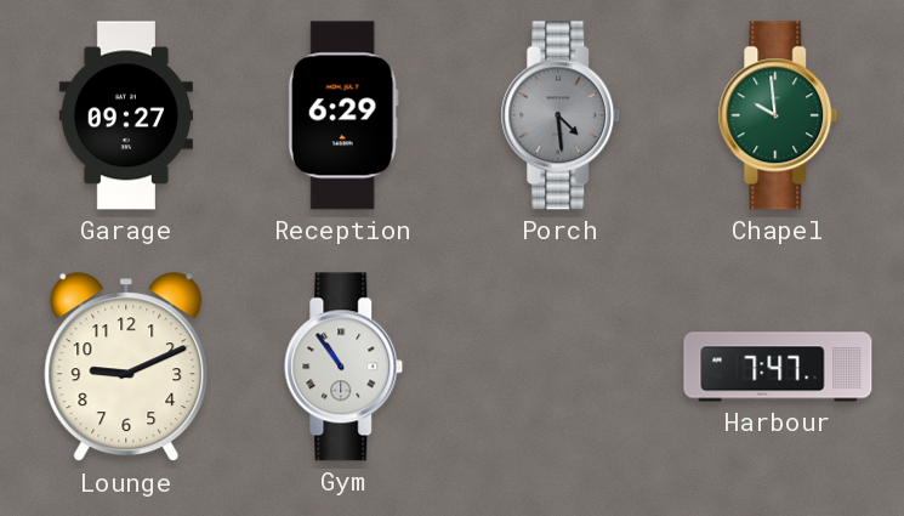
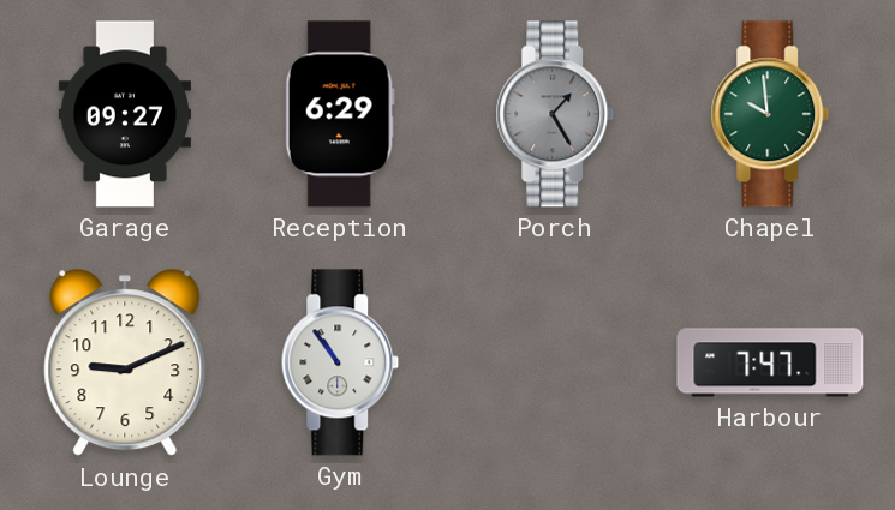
Porch: 4:29 -> 1:25 (555, 114)
